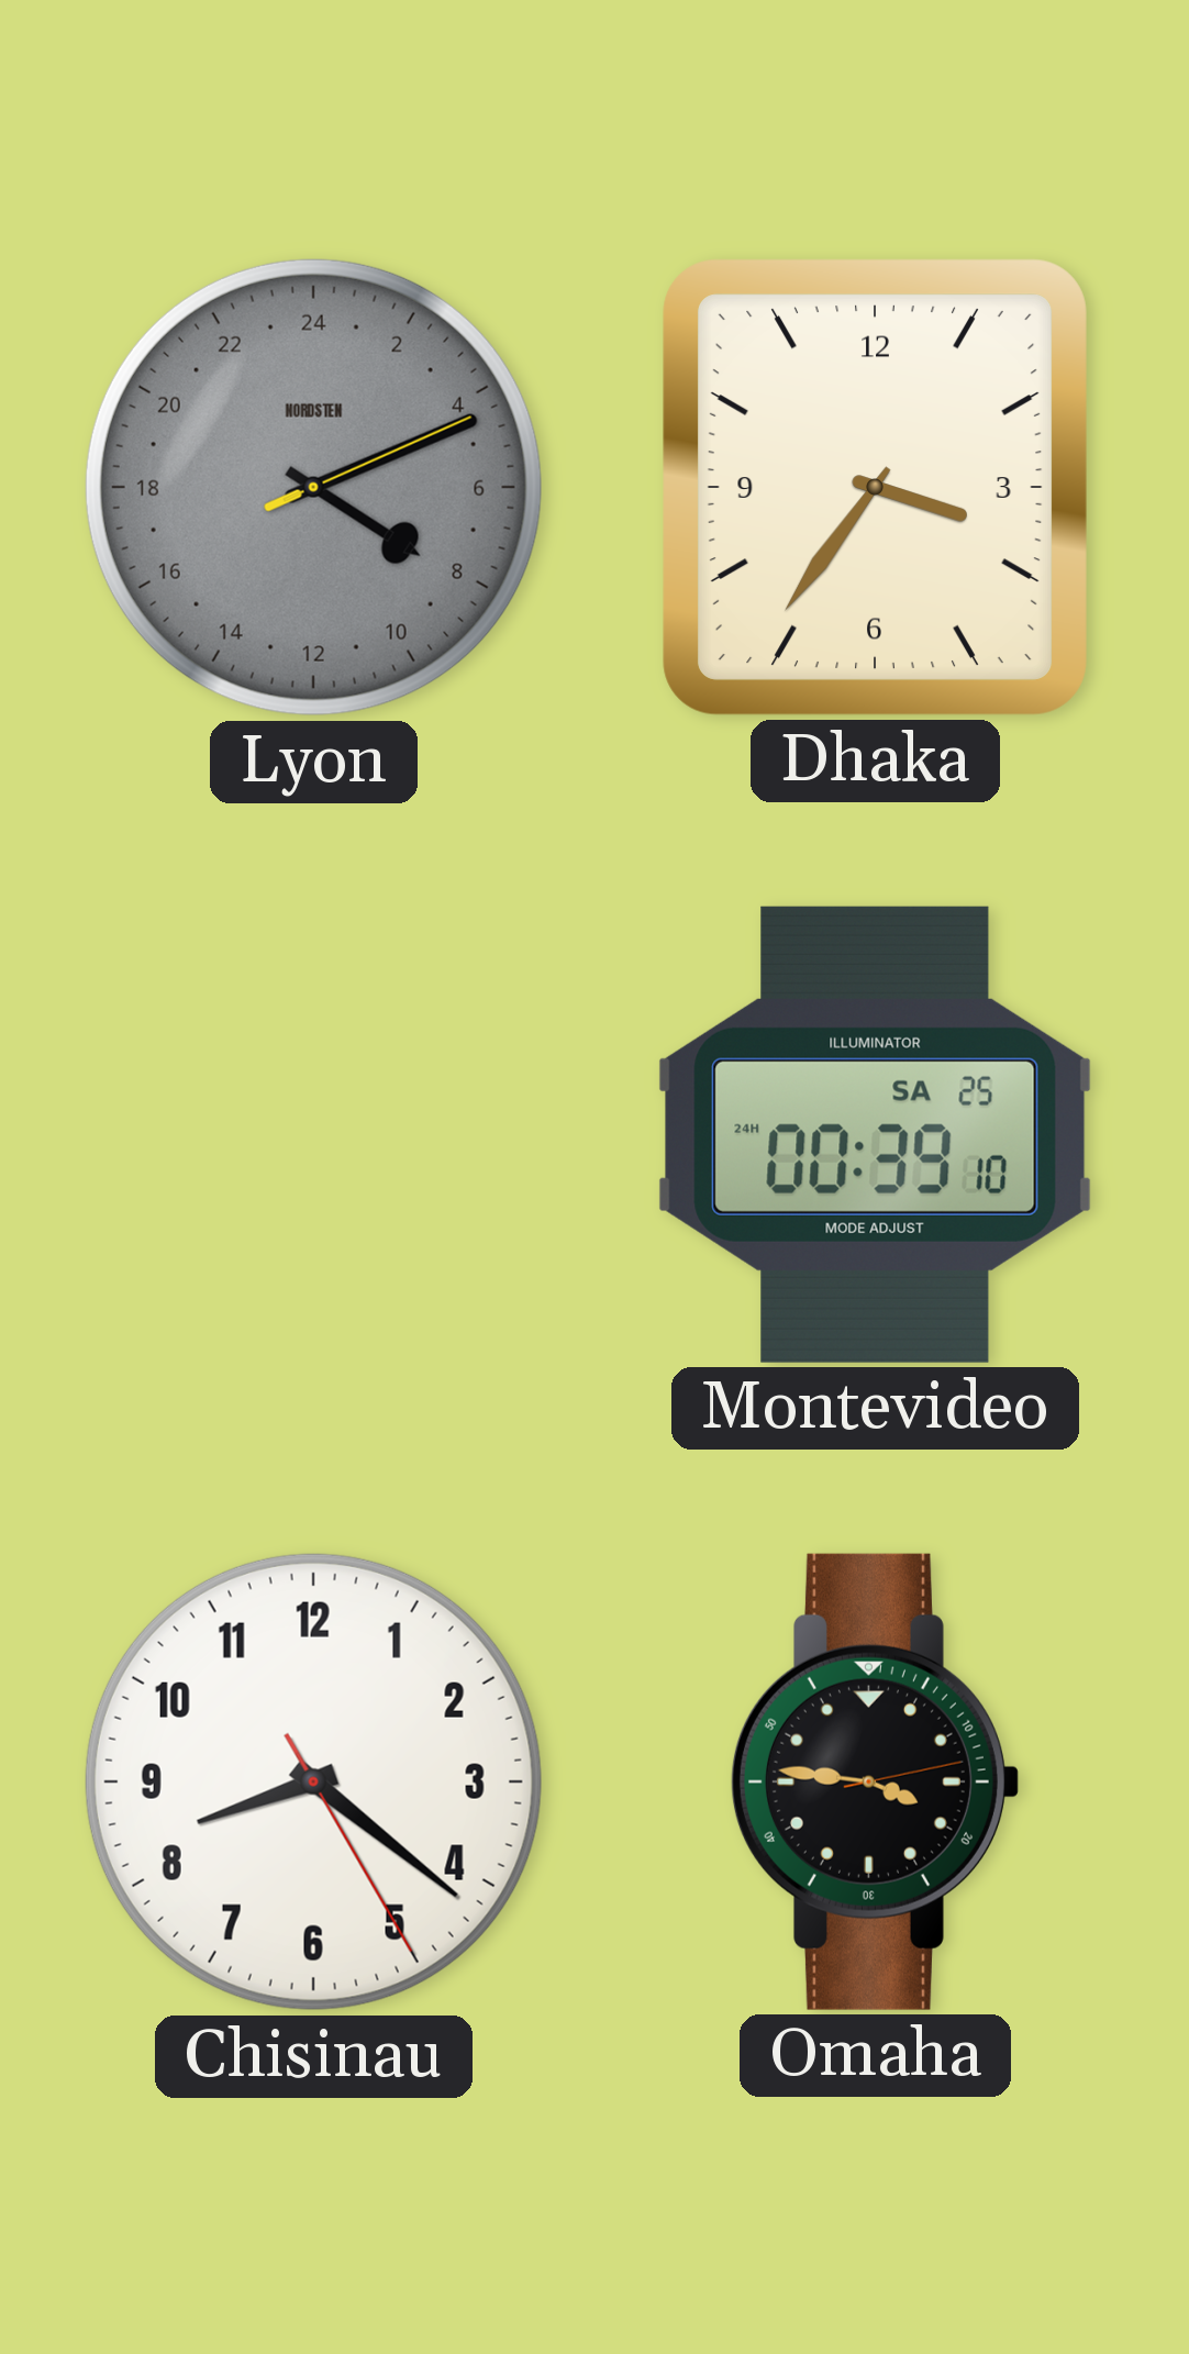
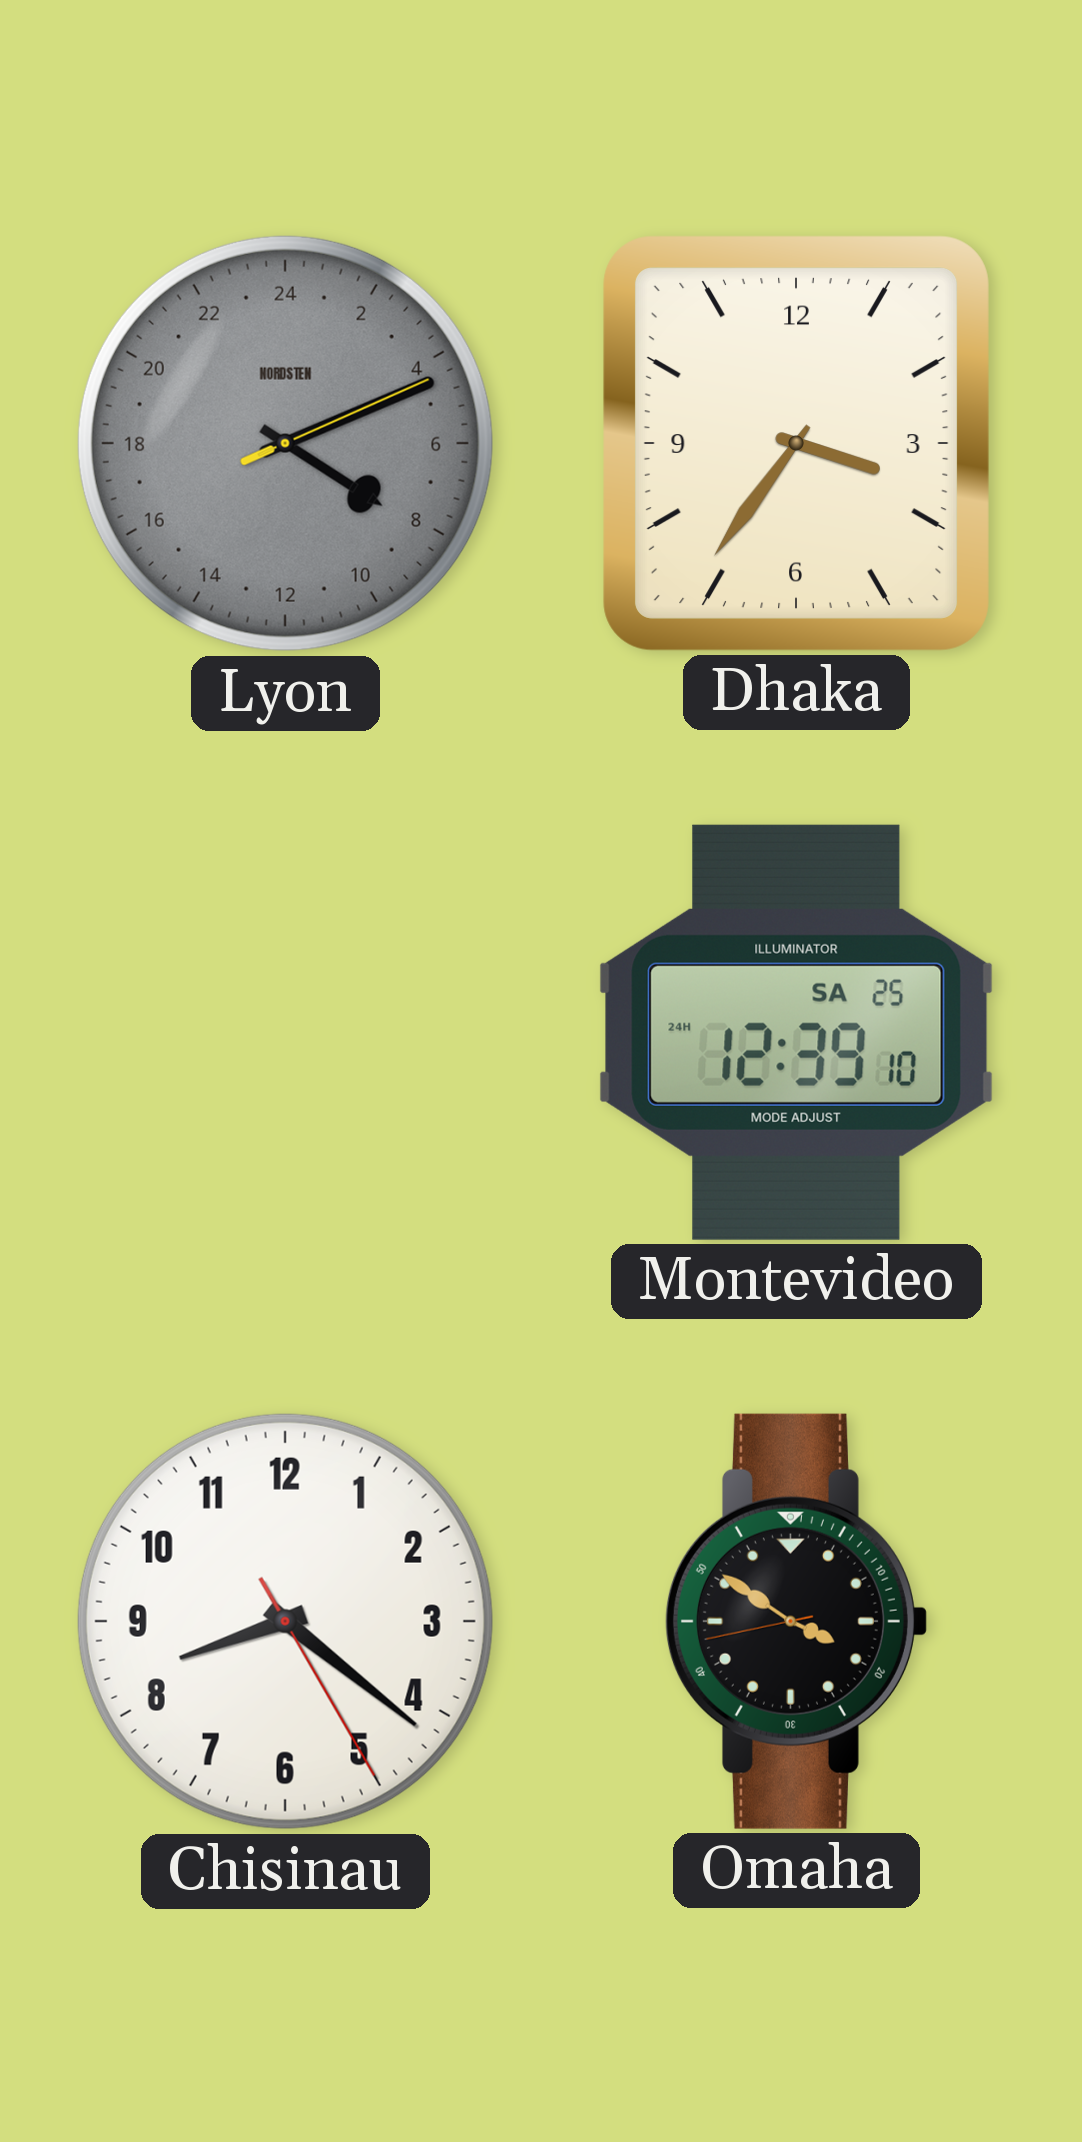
Montevideo: 00:39 -> 12:39 (797, 1032)
Omaha: 3:46 -> 3:50 (796, 1621)
